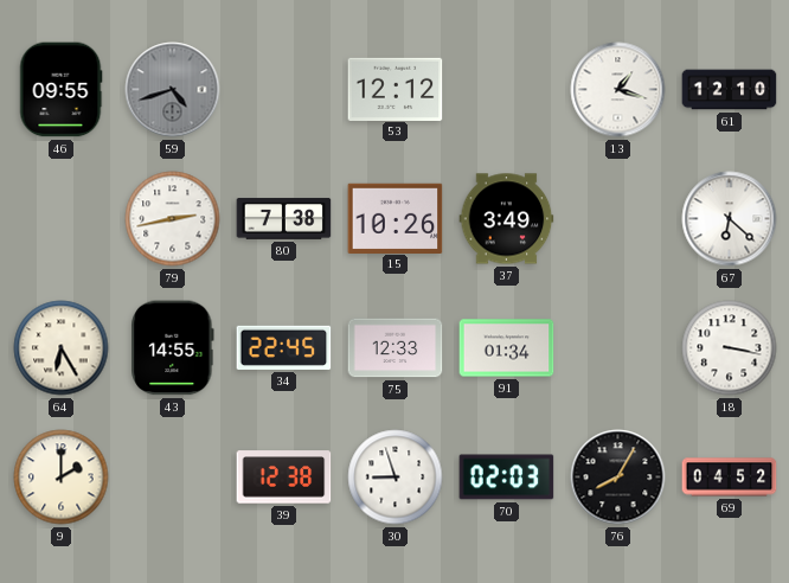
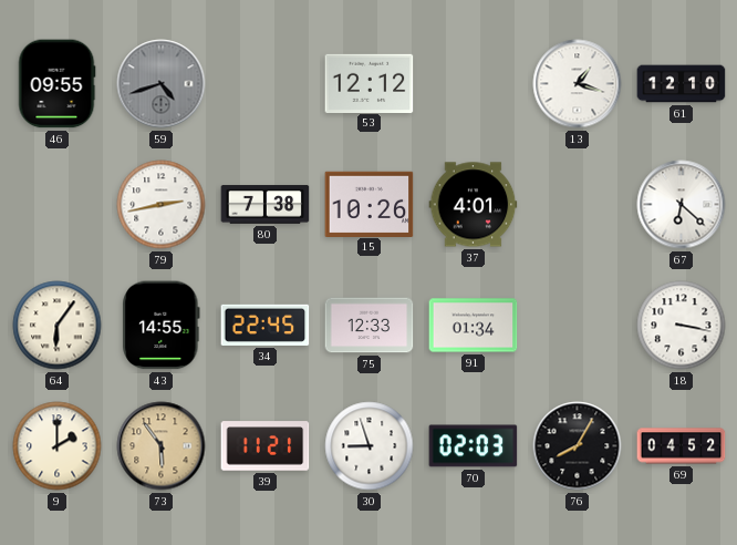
37: 3:49 -> 4:01 (474, 205)
64: 6:25 -> 6:06 (58, 326)
73: none -> 5:54 (162, 446)
39: 12:38 -> 11:21 (266, 446)
